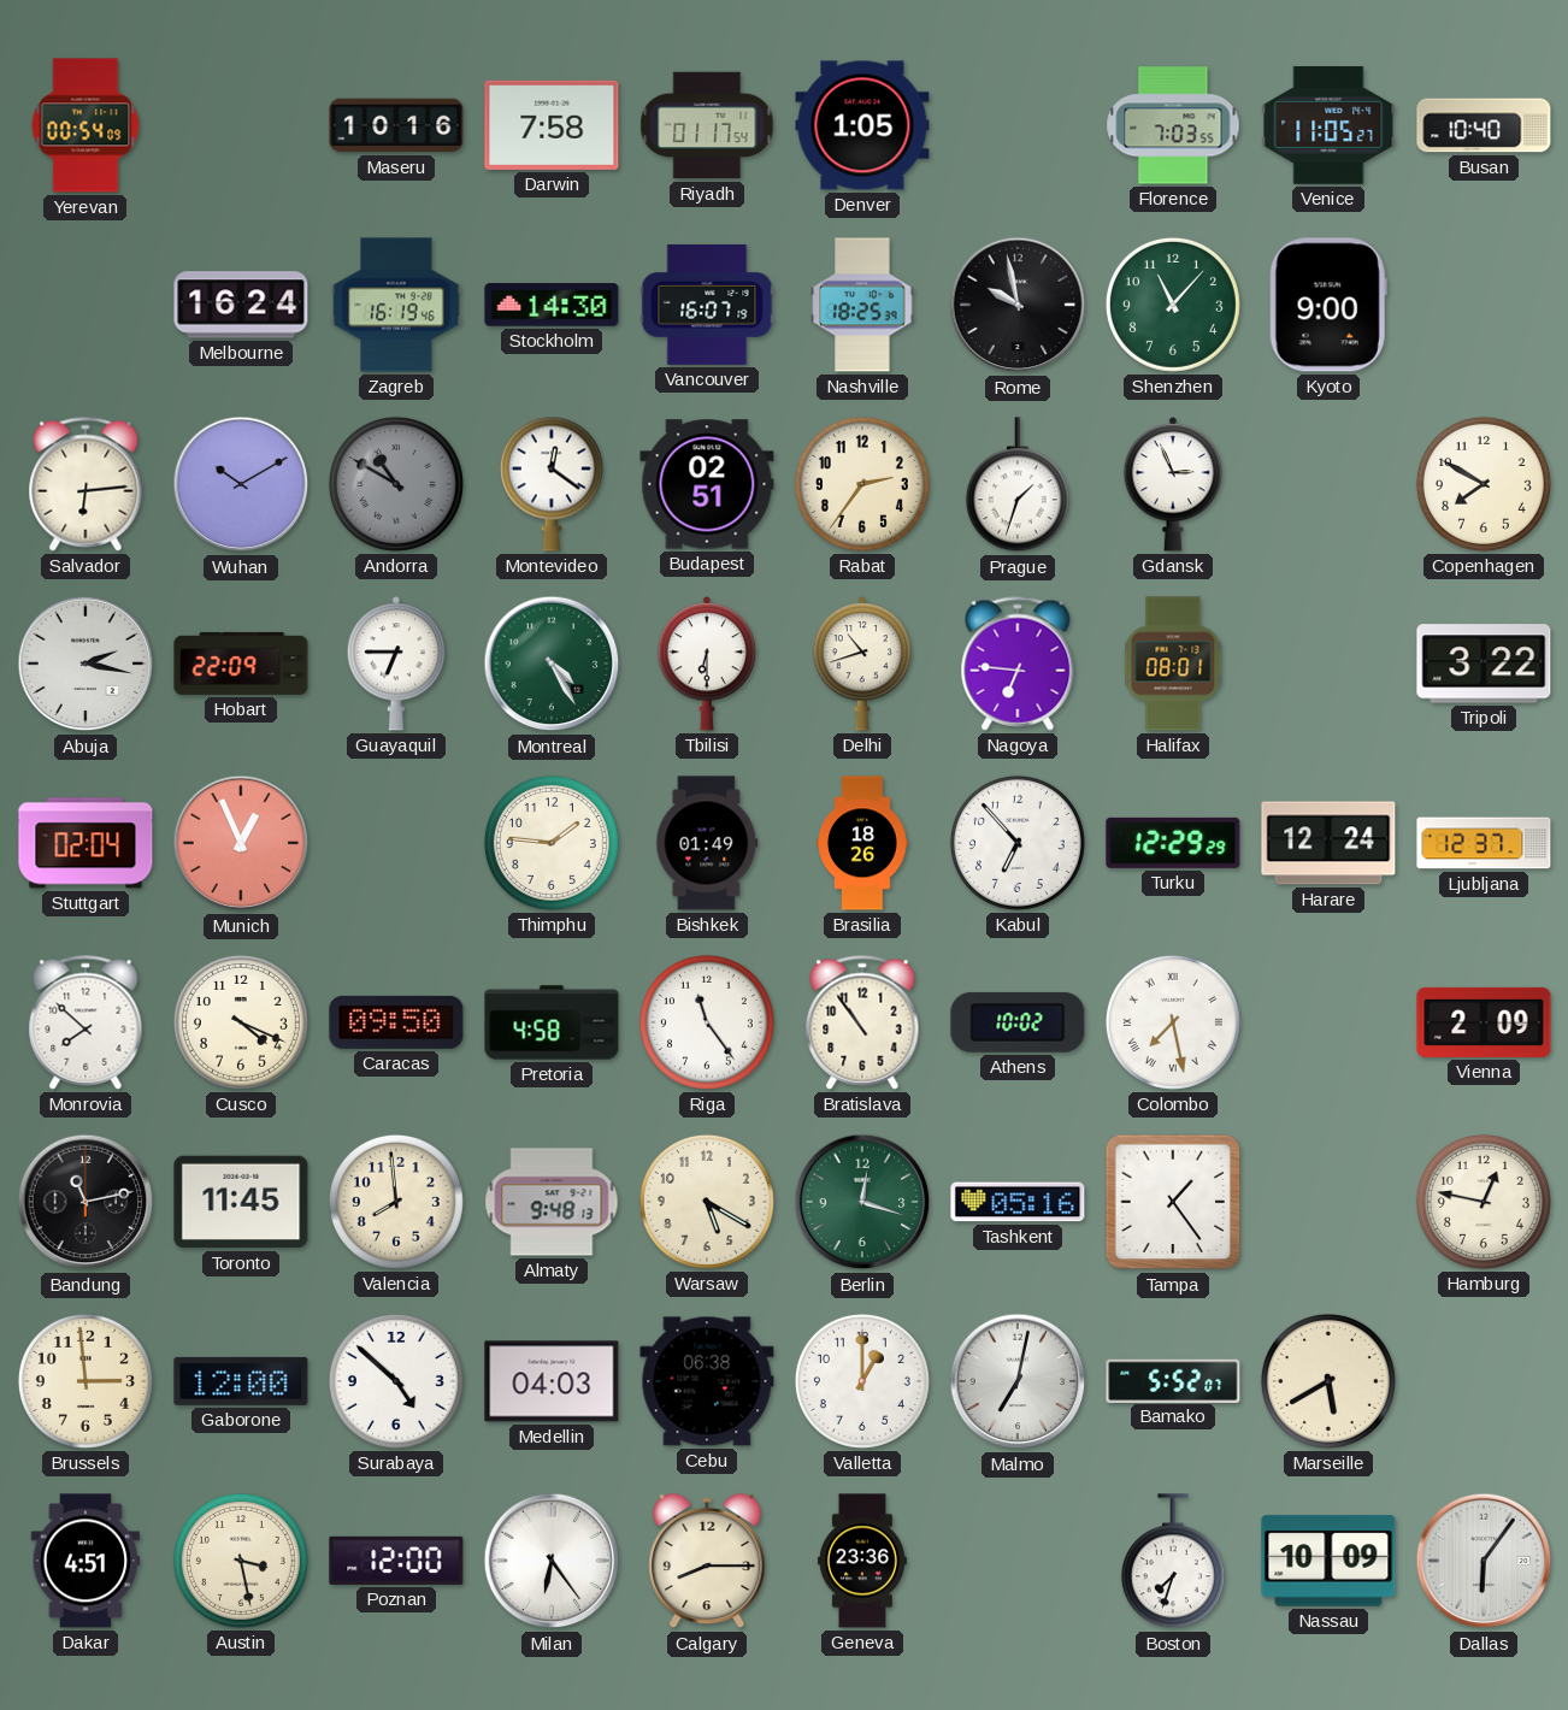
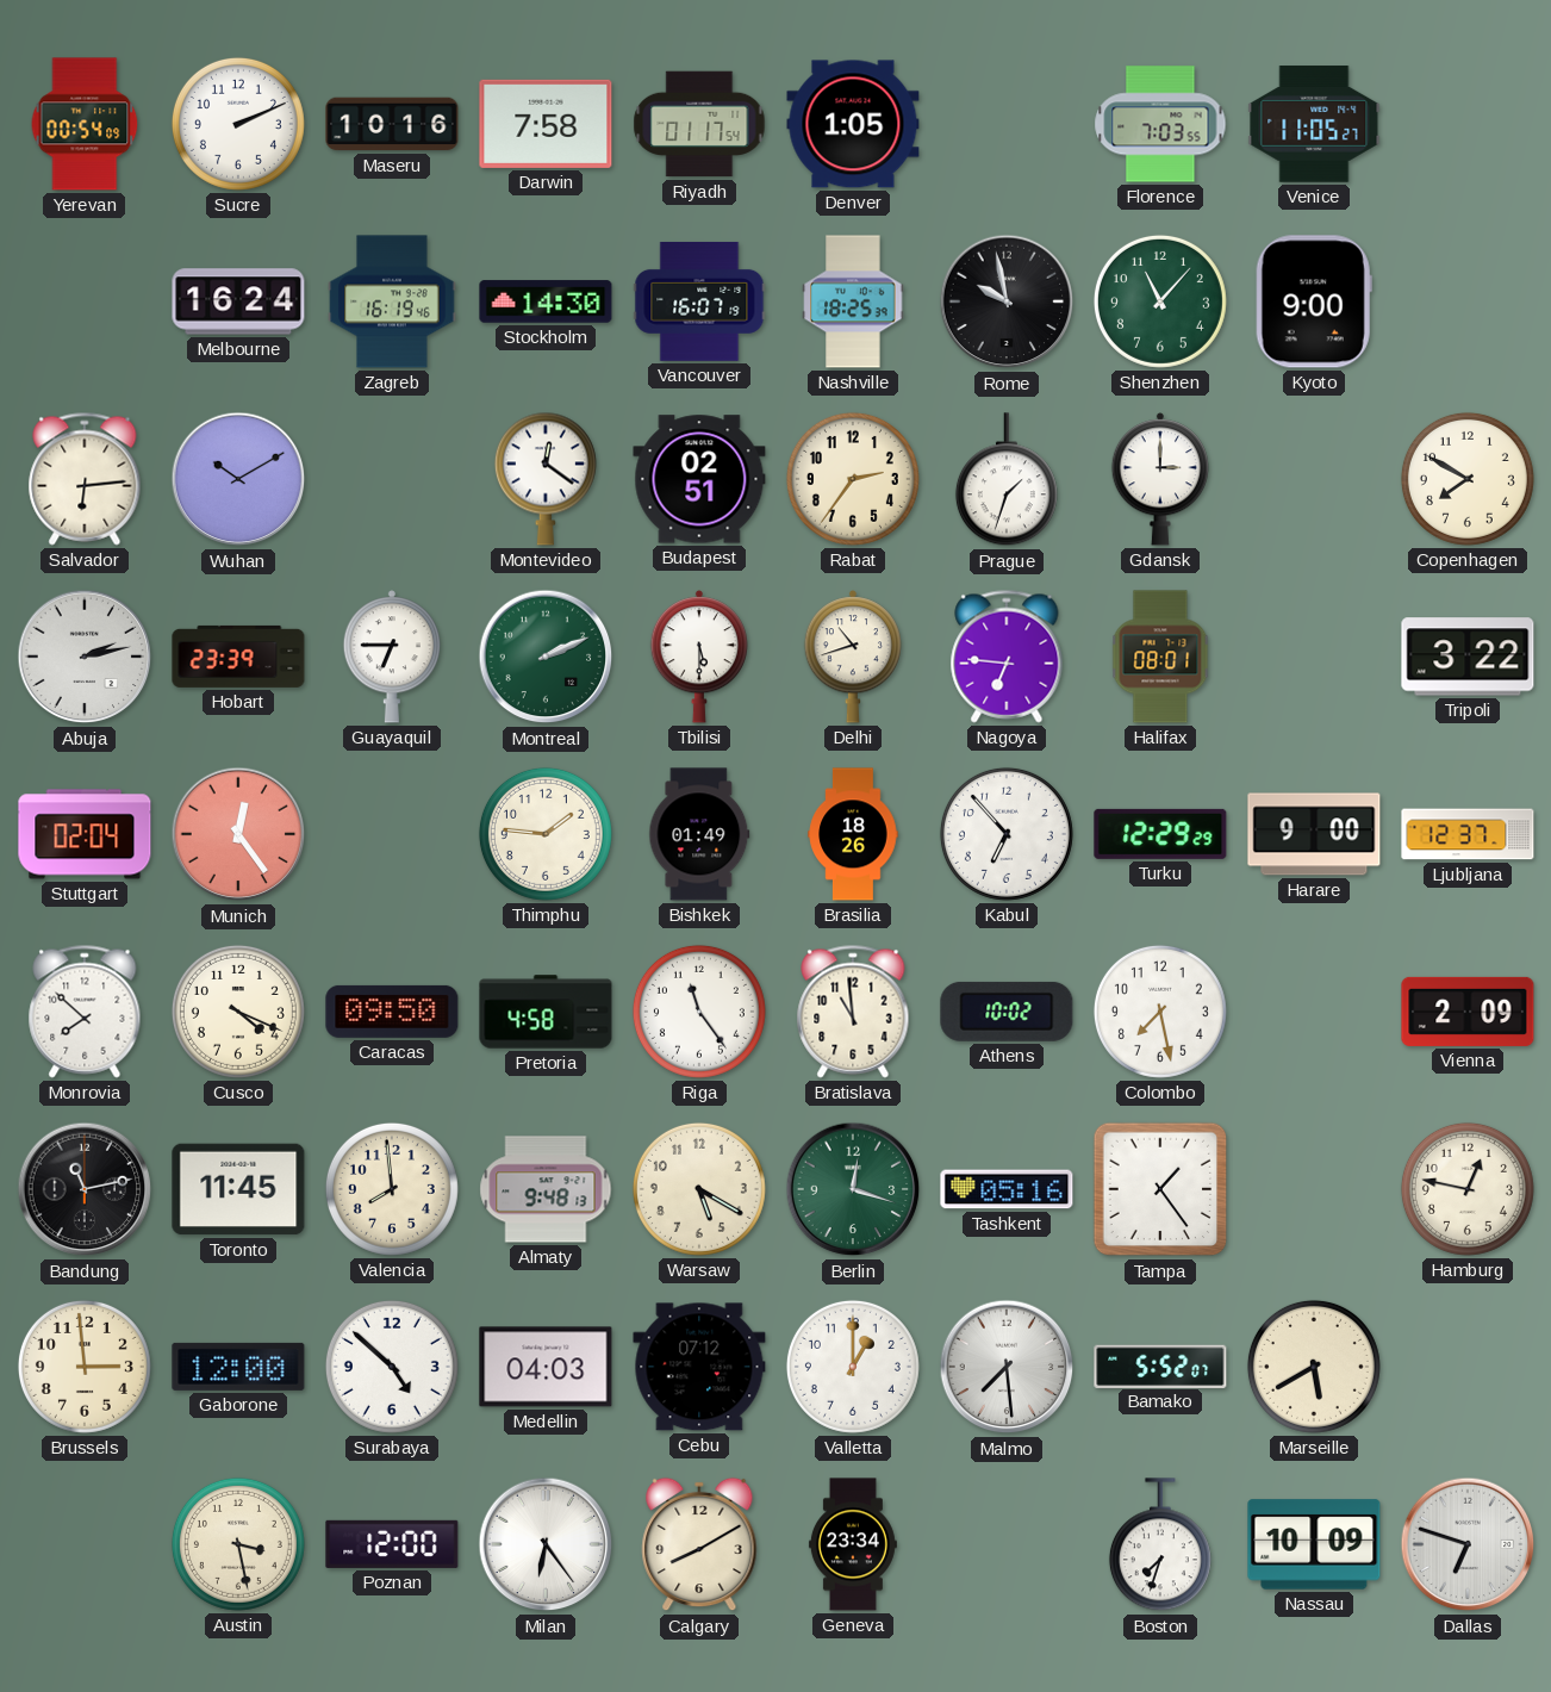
Sucre: none -> 2:11 (238, 124)
Busan: 10:40 -> none (1484, 125)
Andorra: 10:50 -> none (396, 484)
Gdansk: 2:56 -> 3:00 (1159, 479)
Abuja: 2:17 -> 2:13 (85, 657)
Hobart: 22:09 -> 23:39 (238, 657)
Montreal: 4:25 -> 2:11 (546, 657)
Tbilisi: 6:30 -> 5:30 (698, 657)
Munich: 12:56 -> 12:24 (238, 834)
Harare: 12:24 -> 9:00 (1314, 834)
Bratislava: 10:54 -> 10:59 (853, 1012)
Colombo numerals: Roman -> Arabic (1160, 1012)
Cebu: 06:38 -> 07:12 (699, 1367)
Malmo: 7:02 -> 7:29 (1007, 1367)
Dakar: 4:51 -> none (84, 1561)
Calgary: 8:15 -> 8:10 (699, 1544)
Geneva: 23:36 -> 23:34 (853, 1544)
Dallas: 6:06 -> 6:48 (1468, 1544)
